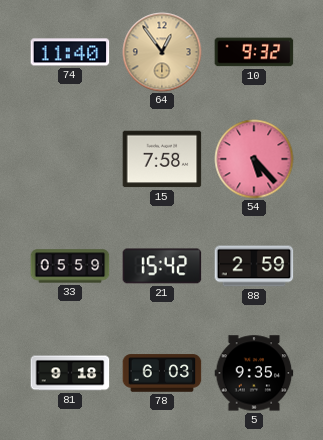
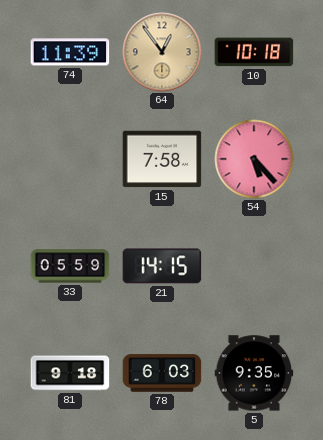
74: 11:40 -> 11:39 (70, 52)
10: 9:32 -> 10:18 (254, 52)
21: 15:42 -> 14:15 (162, 266)
88: 2:59 -> none (254, 266)
